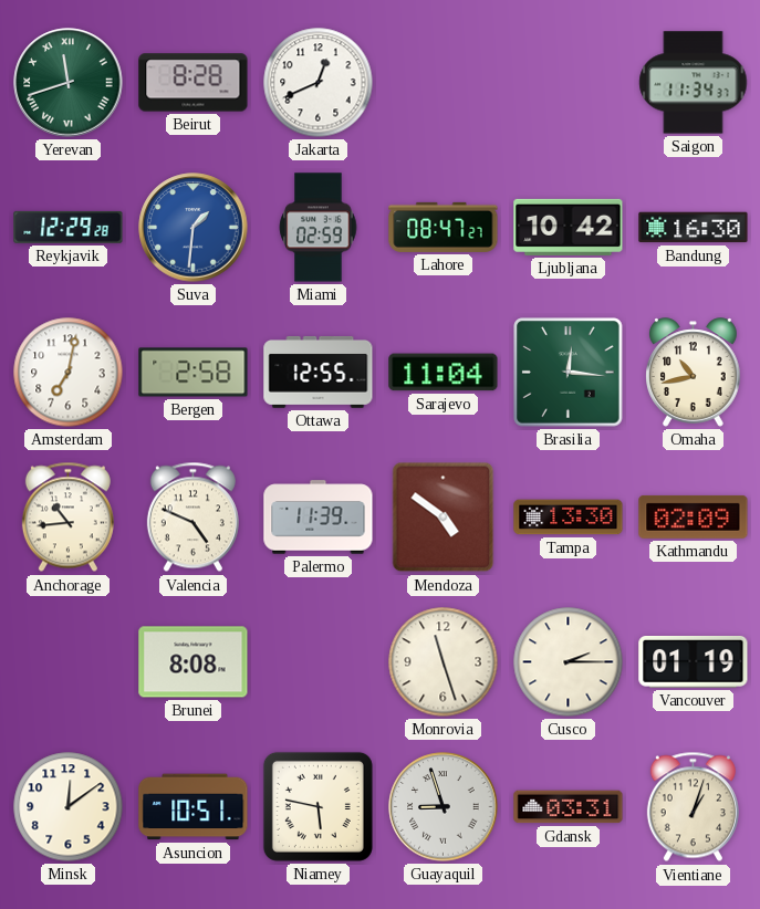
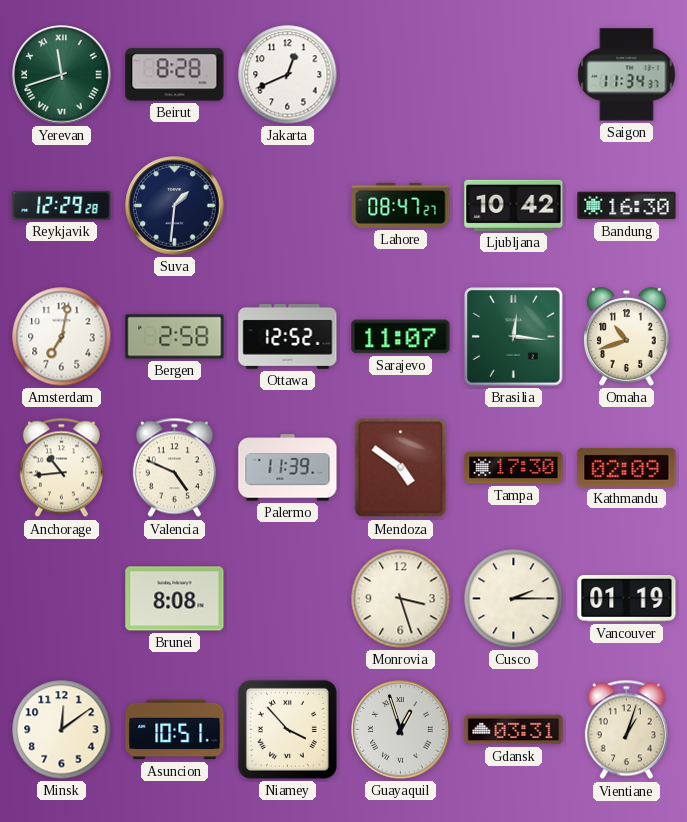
Suva dial: blue -> navy (175, 206)
Miami: 02:59 -> none (319, 228)
Ottawa: 12:55 -> 12:52 (288, 337)
Sarajevo: 11:04 -> 11:07 (401, 337)
Omaha: 10:43 -> 10:42 (627, 337)
Tampa: 13:30 -> 17:30 (514, 468)
Monrovia: 11:27 -> 3:27 (401, 599)
Niamey: 5:47 -> 3:53 (287, 729)
Guayaquil: 8:57 -> 12:57 (401, 730)
